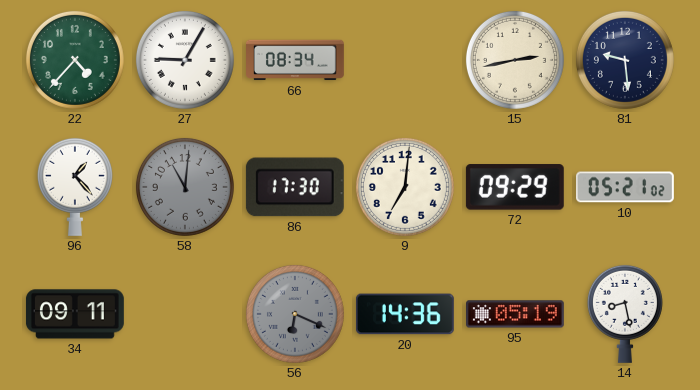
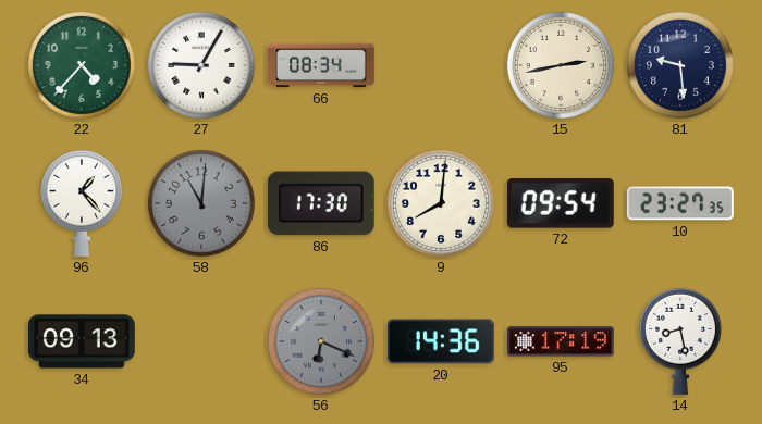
9: 7:01 -> 8:01 (441, 203)
72: 09:29 -> 09:54 (561, 203)
10: 05:21 -> 23:27 (680, 203)
34: 09:11 -> 09:13 (82, 341)
95: 05:19 -> 17:19 (562, 341)
